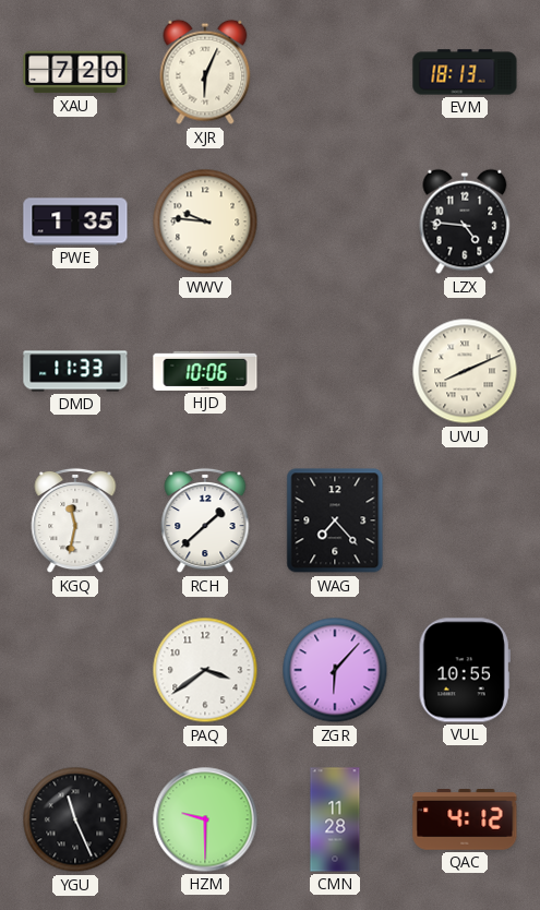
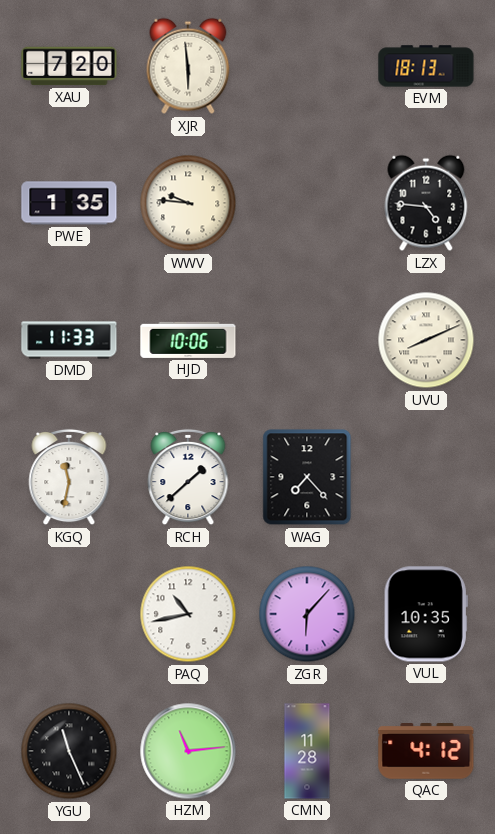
XJR: 6:04 -> 5:59 (188, 66)
PAQ: 3:39 -> 10:43 (188, 614)
VUL: 10:55 -> 10:35 (426, 614)
HZM: 9:30 -> 11:14 (188, 751)
